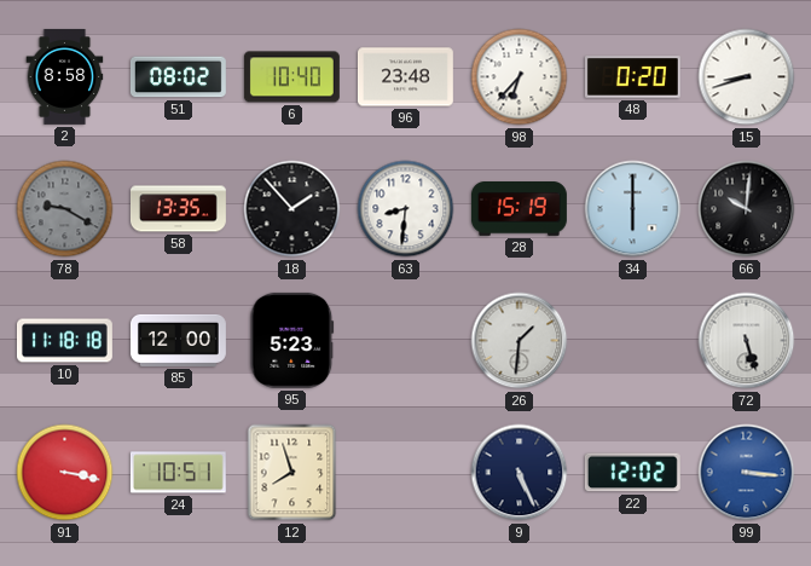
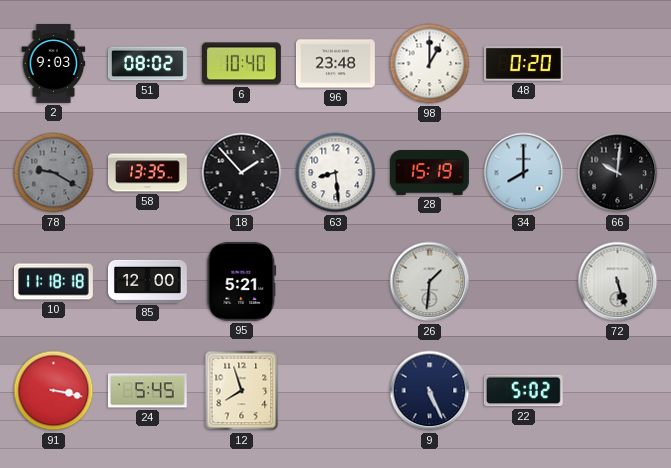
2: 8:58 -> 9:03 (54, 63)
98: 6:37 -> 1:00 (430, 64)
15: 8:42 -> none (747, 77)
63: 8:31 -> 8:29 (336, 173)
34: 6:00 -> 8:00 (524, 173)
95: 5:23 -> 5:21 (242, 281)
24: 10:51 -> 5:45 (147, 391)
22: 12:02 -> 5:02 (523, 391)
99: 3:16 -> none (747, 473)
